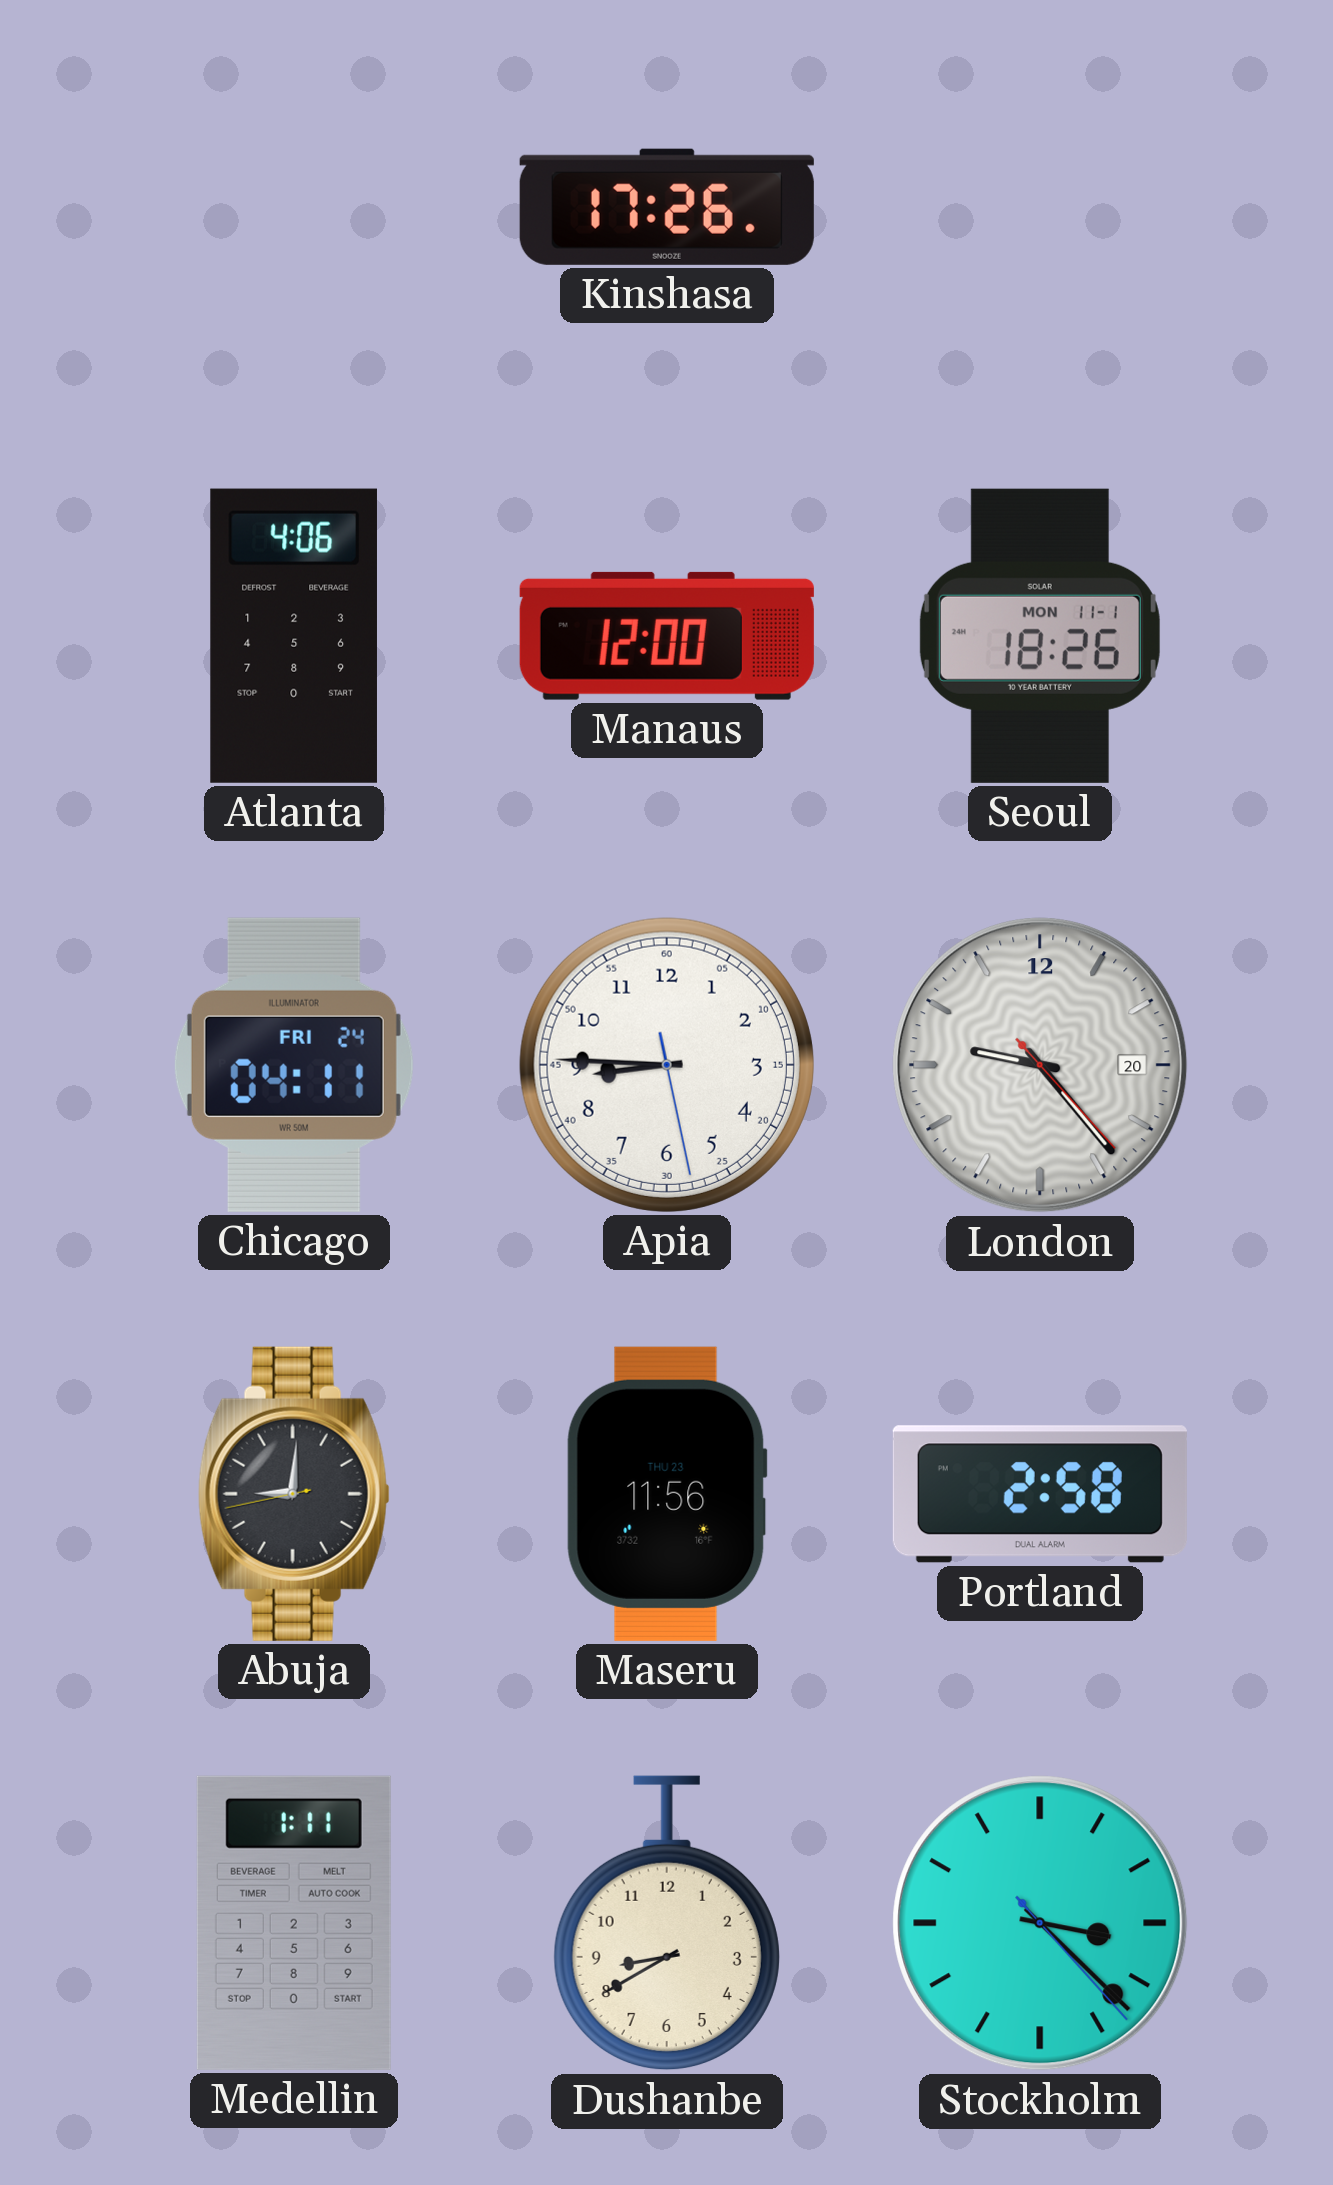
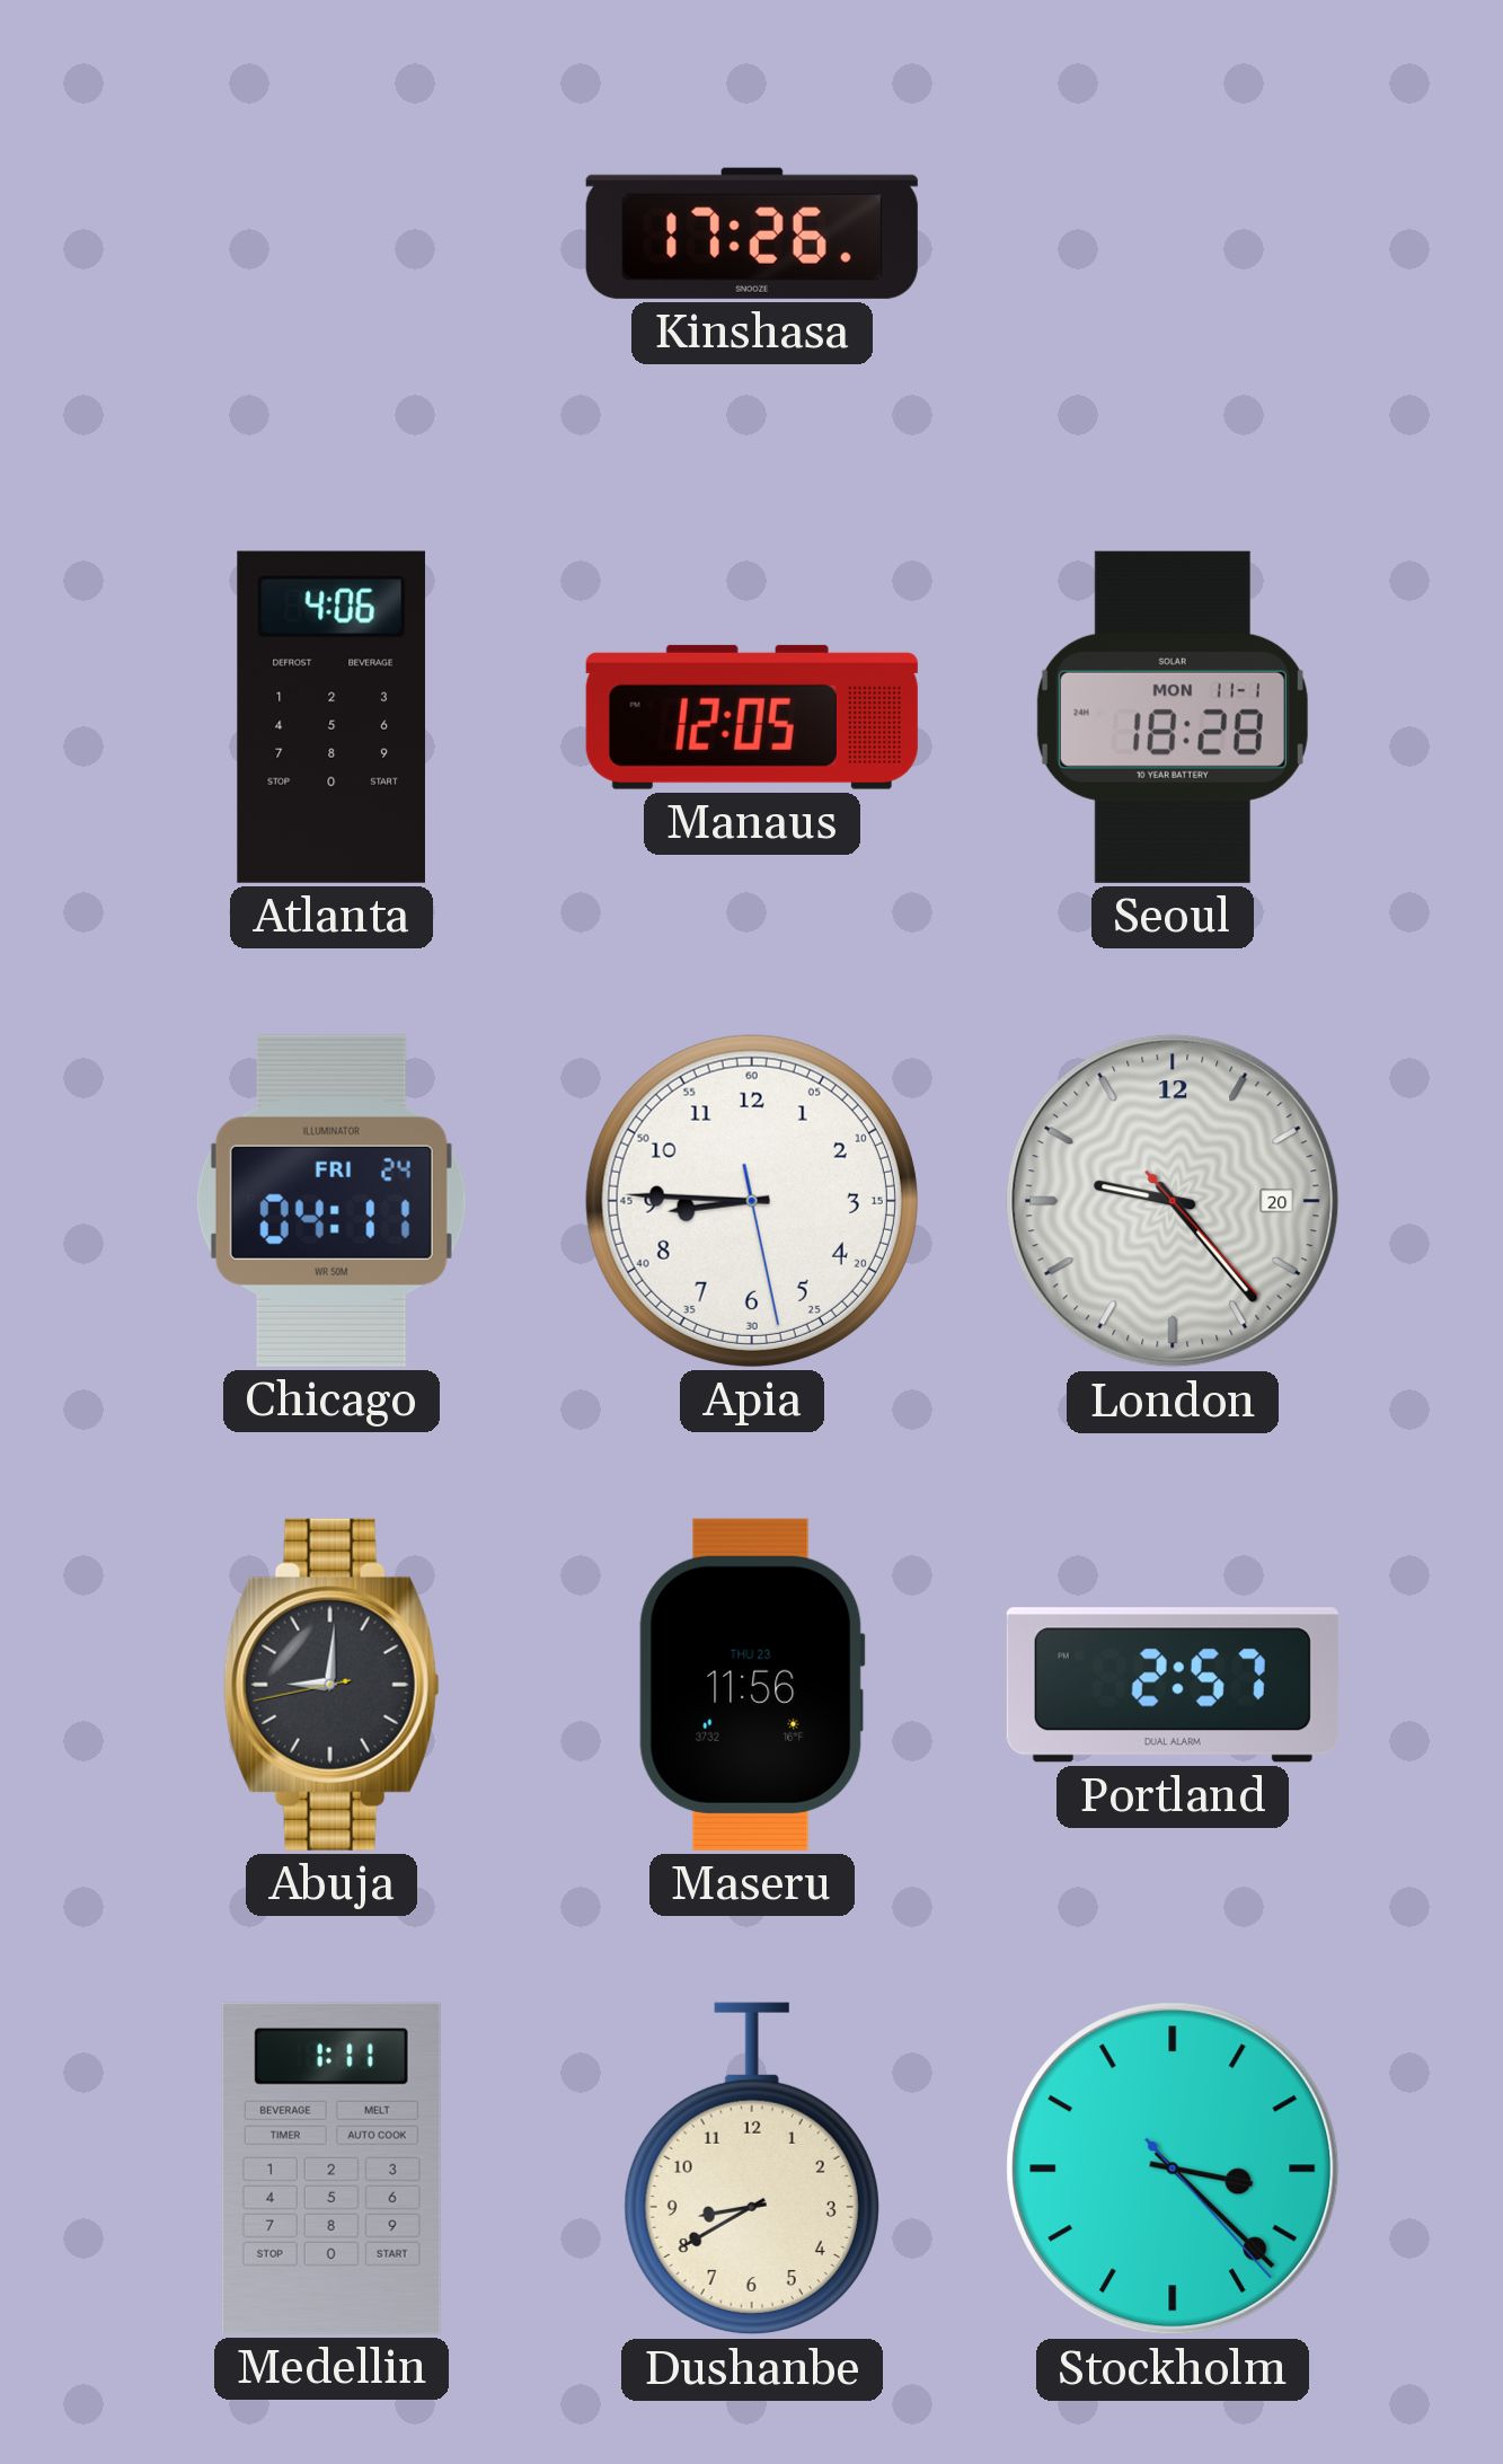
Manaus: 12:00 -> 12:05 (752, 717)
Seoul: 18:26 -> 18:28 (1173, 717)
Portland: 2:58 -> 2:57 (1173, 1685)
